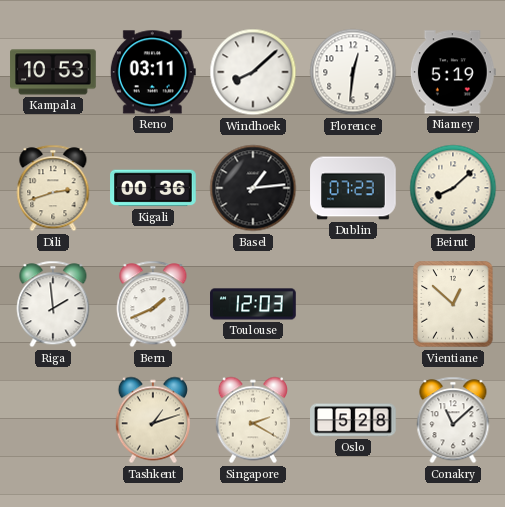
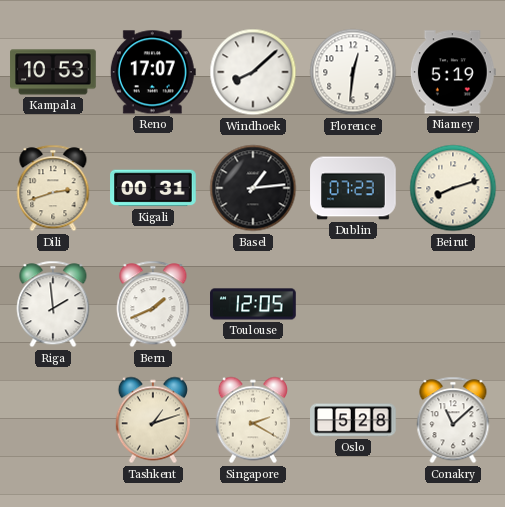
Reno: 03:11 -> 17:07 (153, 72)
Kigali: 00:36 -> 00:31 (153, 188)
Beirut: 8:08 -> 8:12 (453, 188)
Toulouse: 12:03 -> 12:05 (253, 304)
Vientiane: 12:52 -> none (453, 304)
